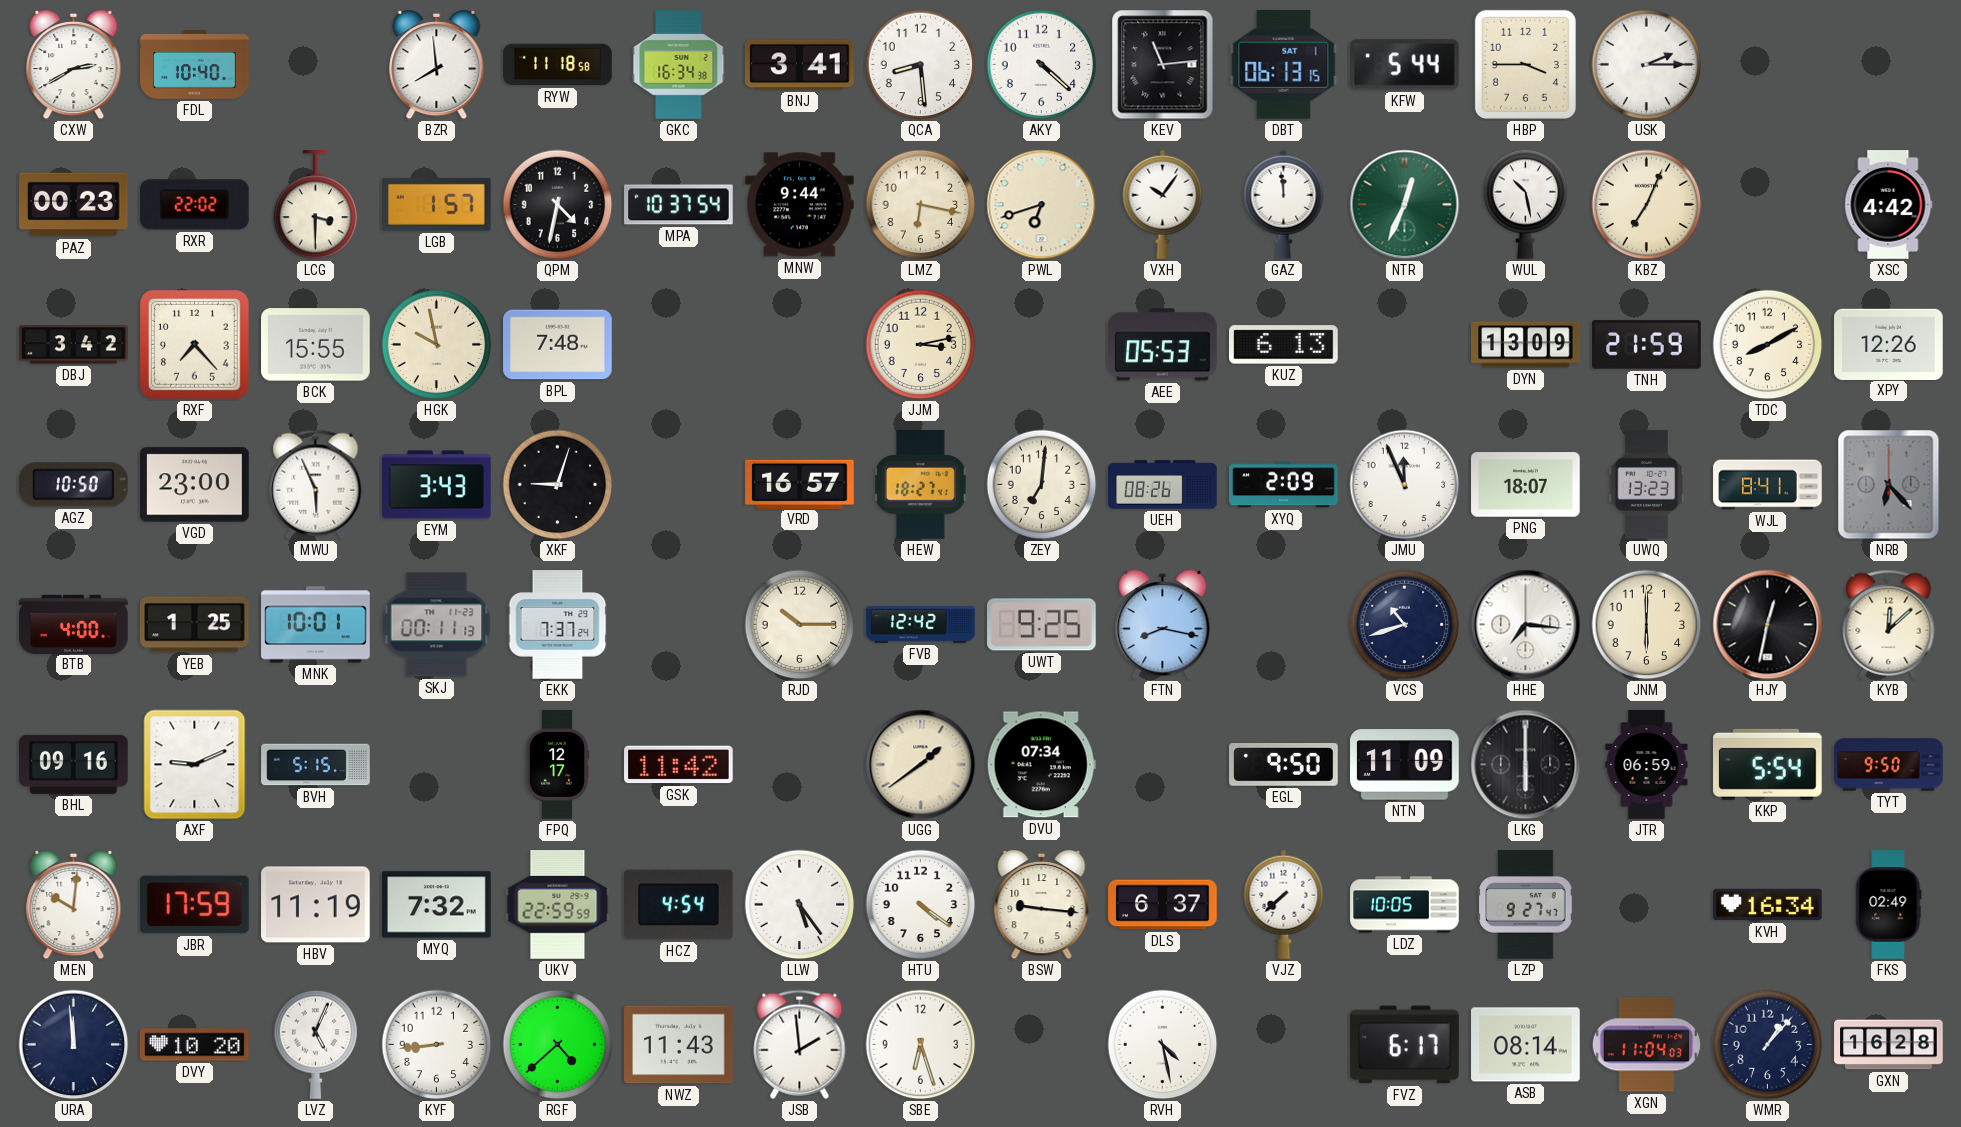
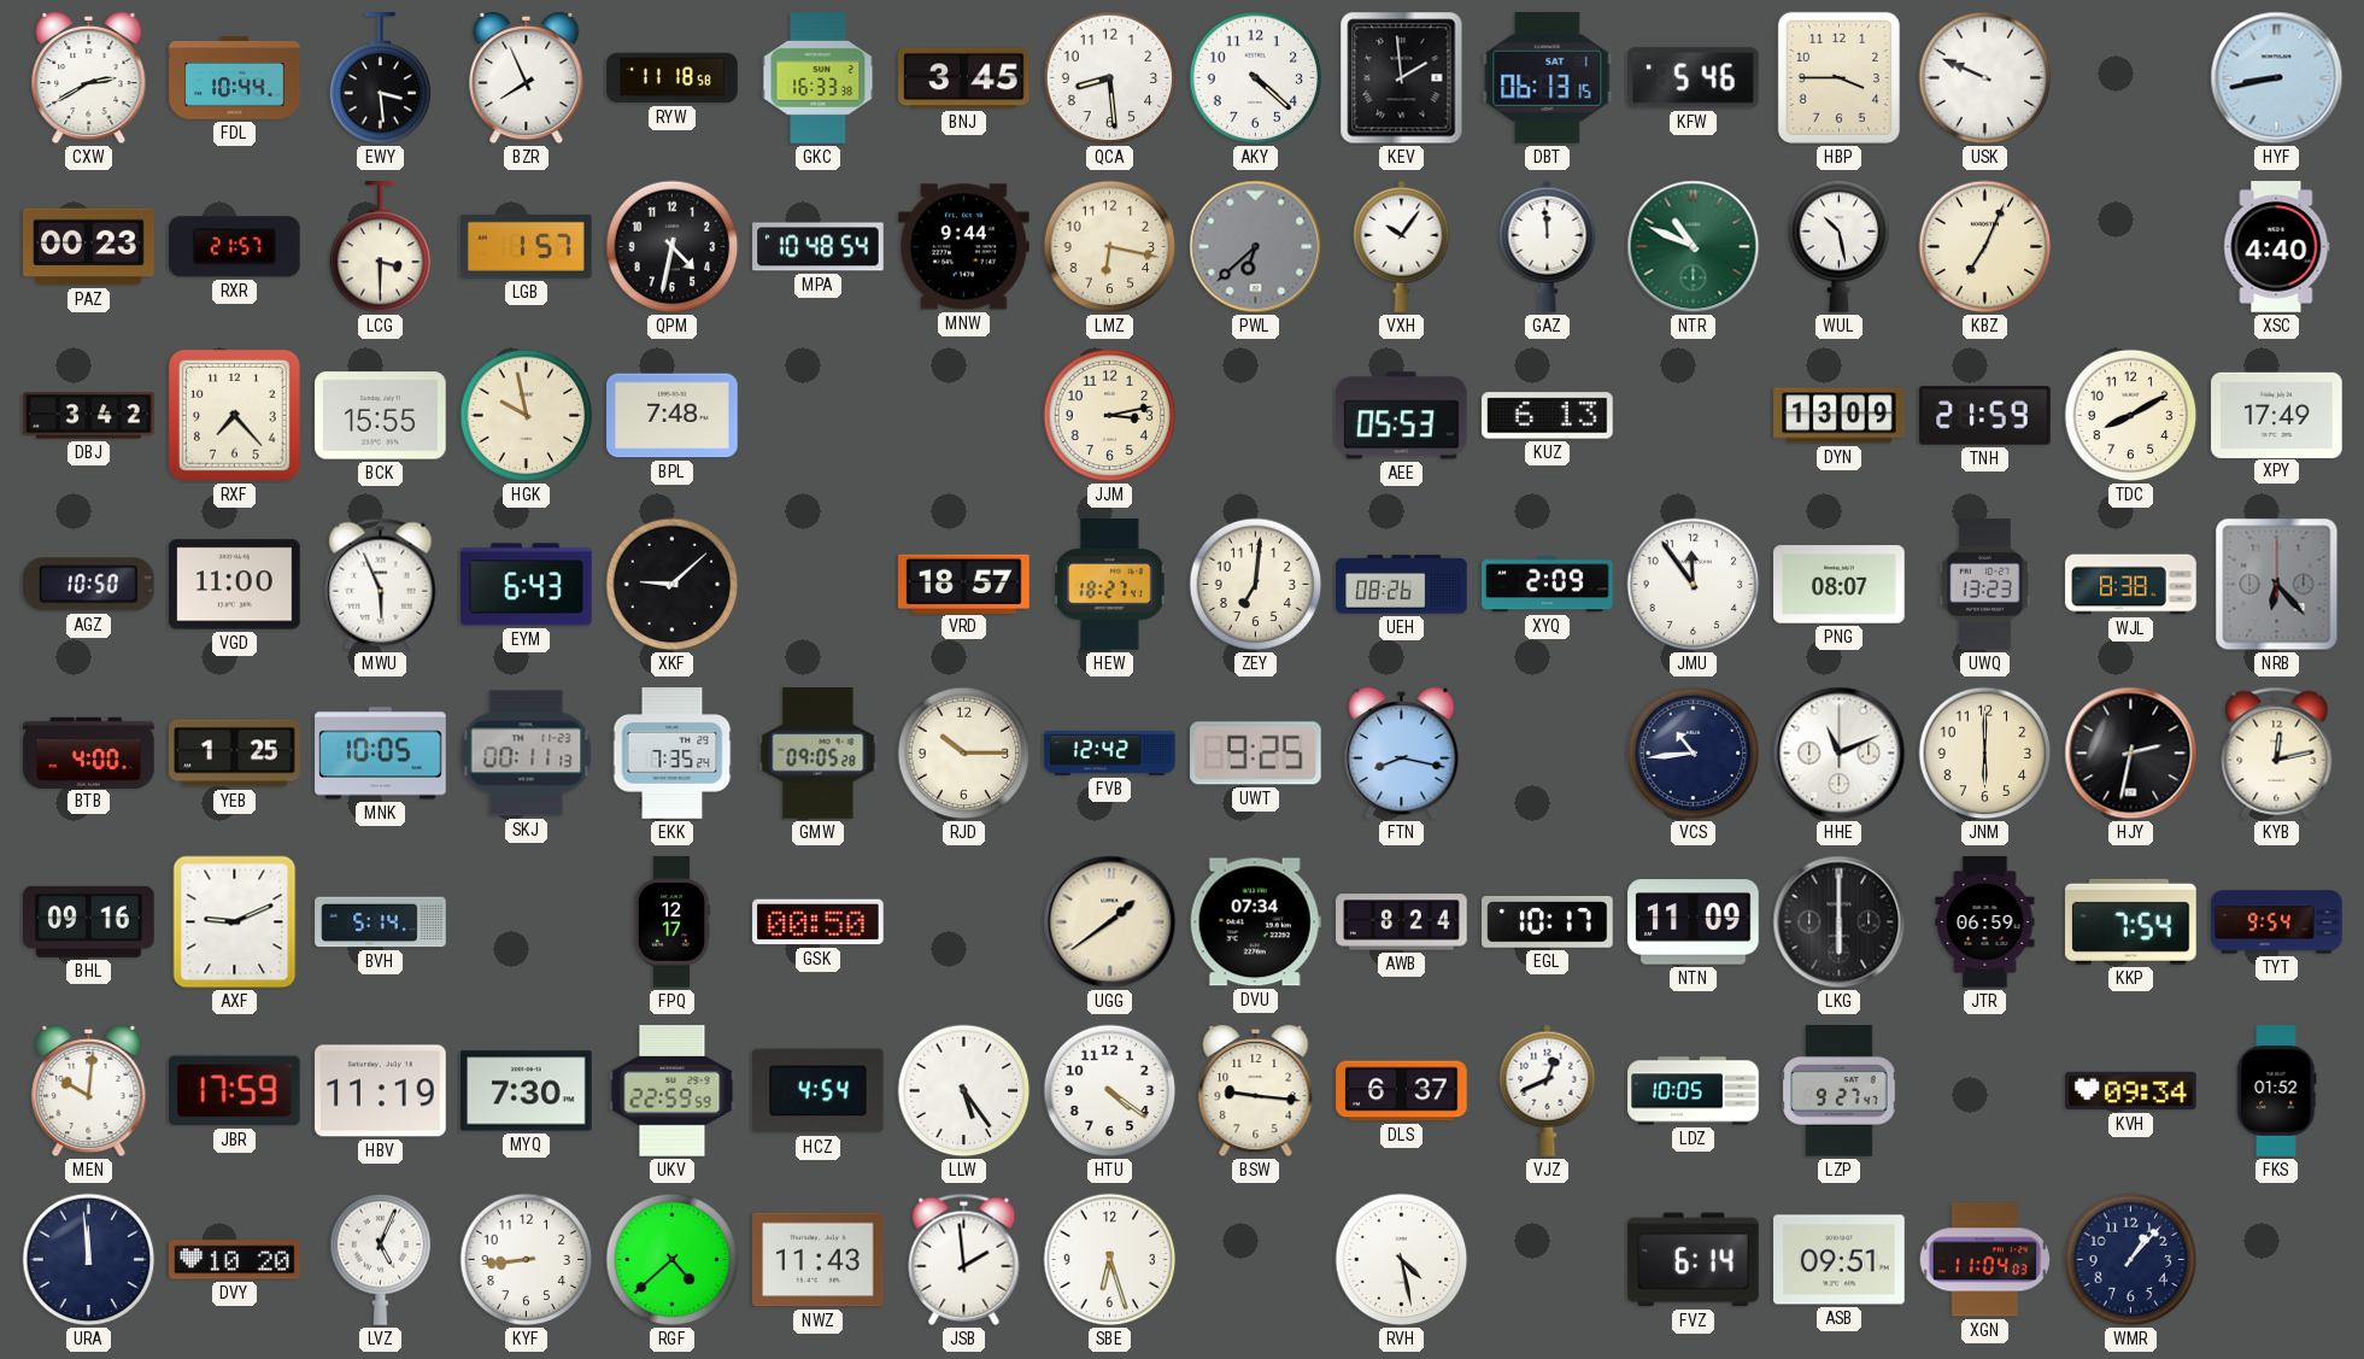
FDL: 10:40 -> 10:44 (235, 78)
EWY: none -> 3:29 (381, 78)
BZR: 7:59 -> 7:56 (527, 78)
GKC: 16:34 -> 16:33 (819, 78)
BNJ: 3:41 -> 3:45 (964, 78)
KEV: 11:14 -> 1:59 (1402, 78)
KFW: 5:44 -> 5:46 (1694, 78)
USK: 2:15 -> 9:49 (1985, 78)
HYF: none -> 8:43 (2277, 78)
RXR: 22:02 -> 21:57 (235, 247)
MPA: 10:37 -> 10:48 (819, 247)
PWL: 6:42 -> 6:38 (1256, 247)
PWL dial: cream -> grey (1256, 247)
NTR: 12:34 -> 10:49 (1694, 247)
XSC: 4:42 -> 4:40 (2277, 247)
XPY: 12:26 -> 17:49 (2277, 415)
VGD: 23:00 -> 11:00 (235, 585)
EYM: 3:43 -> 6:43 (527, 585)
XKF: 9:03 -> 9:08 (673, 585)
VRD: 16:57 -> 18:57 (964, 584)
JMU: 11:56 -> 11:54 (1694, 585)
PNG: 18:07 -> 08:07 (1840, 585)
WJL: 8:41 -> 8:38 (2131, 585)
MNK: 10:01 -> 10:05 (381, 754)
EKK: 7:37 -> 7:35 (673, 754)
GMW: none -> 09:05 (819, 754)
VCS: 10:42 -> 10:44 (1694, 754)
HHE: 7:16 -> 11:11 (1840, 754)
HJY: 12:32 -> 2:32 (2131, 754)
KYB: 12:08 -> 12:13 (2277, 752)
BVH: 5:15 -> 5:14 (381, 922)
GSK: 11:42 -> 00:50 (819, 922)
AWB: none -> 8:24 (1402, 922)
EGL: 9:50 -> 10:17 (1548, 922)
KKP: 5:54 -> 7:54 (2131, 921)
TYT: 9:50 -> 9:54 (2277, 922)
MYQ: 7:32 -> 7:30 (527, 1091)
VJZ: 7:38 -> 12:41 (1548, 1090)
KVH: 16:34 -> 09:34 (2131, 1091)
FKS: 02:49 -> 01:52 (2277, 1091)
FVZ: 6:17 -> 6:14 (1694, 1260)
ASB: 08:14 -> 09:51 (1840, 1260)
GXN: 16:28 -> none (1889, 1045)
